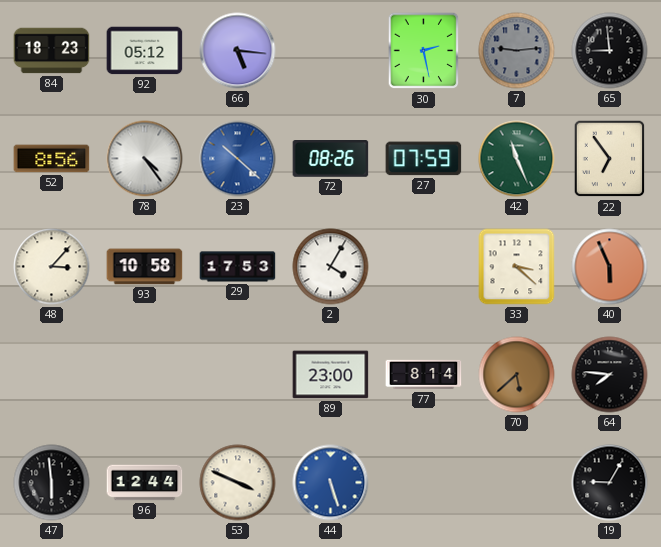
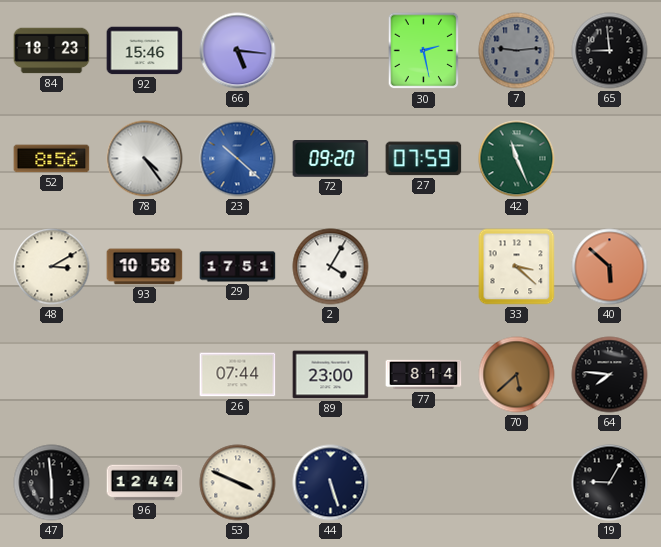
92: 05:12 -> 15:46 (145, 51)
72: 08:26 -> 09:20 (331, 159)
22: 6:54 -> none (610, 159)
48: 3:07 -> 3:10 (52, 267)
29: 17:53 -> 17:51 (238, 267)
40: 5:56 -> 5:52 (610, 267)
26: none -> 07:44 (238, 375)
44 dial: blue -> navy (331, 483)
